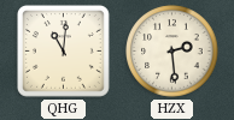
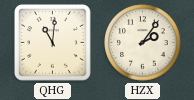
HZX: 2:29 -> 2:06 (143, 43)
